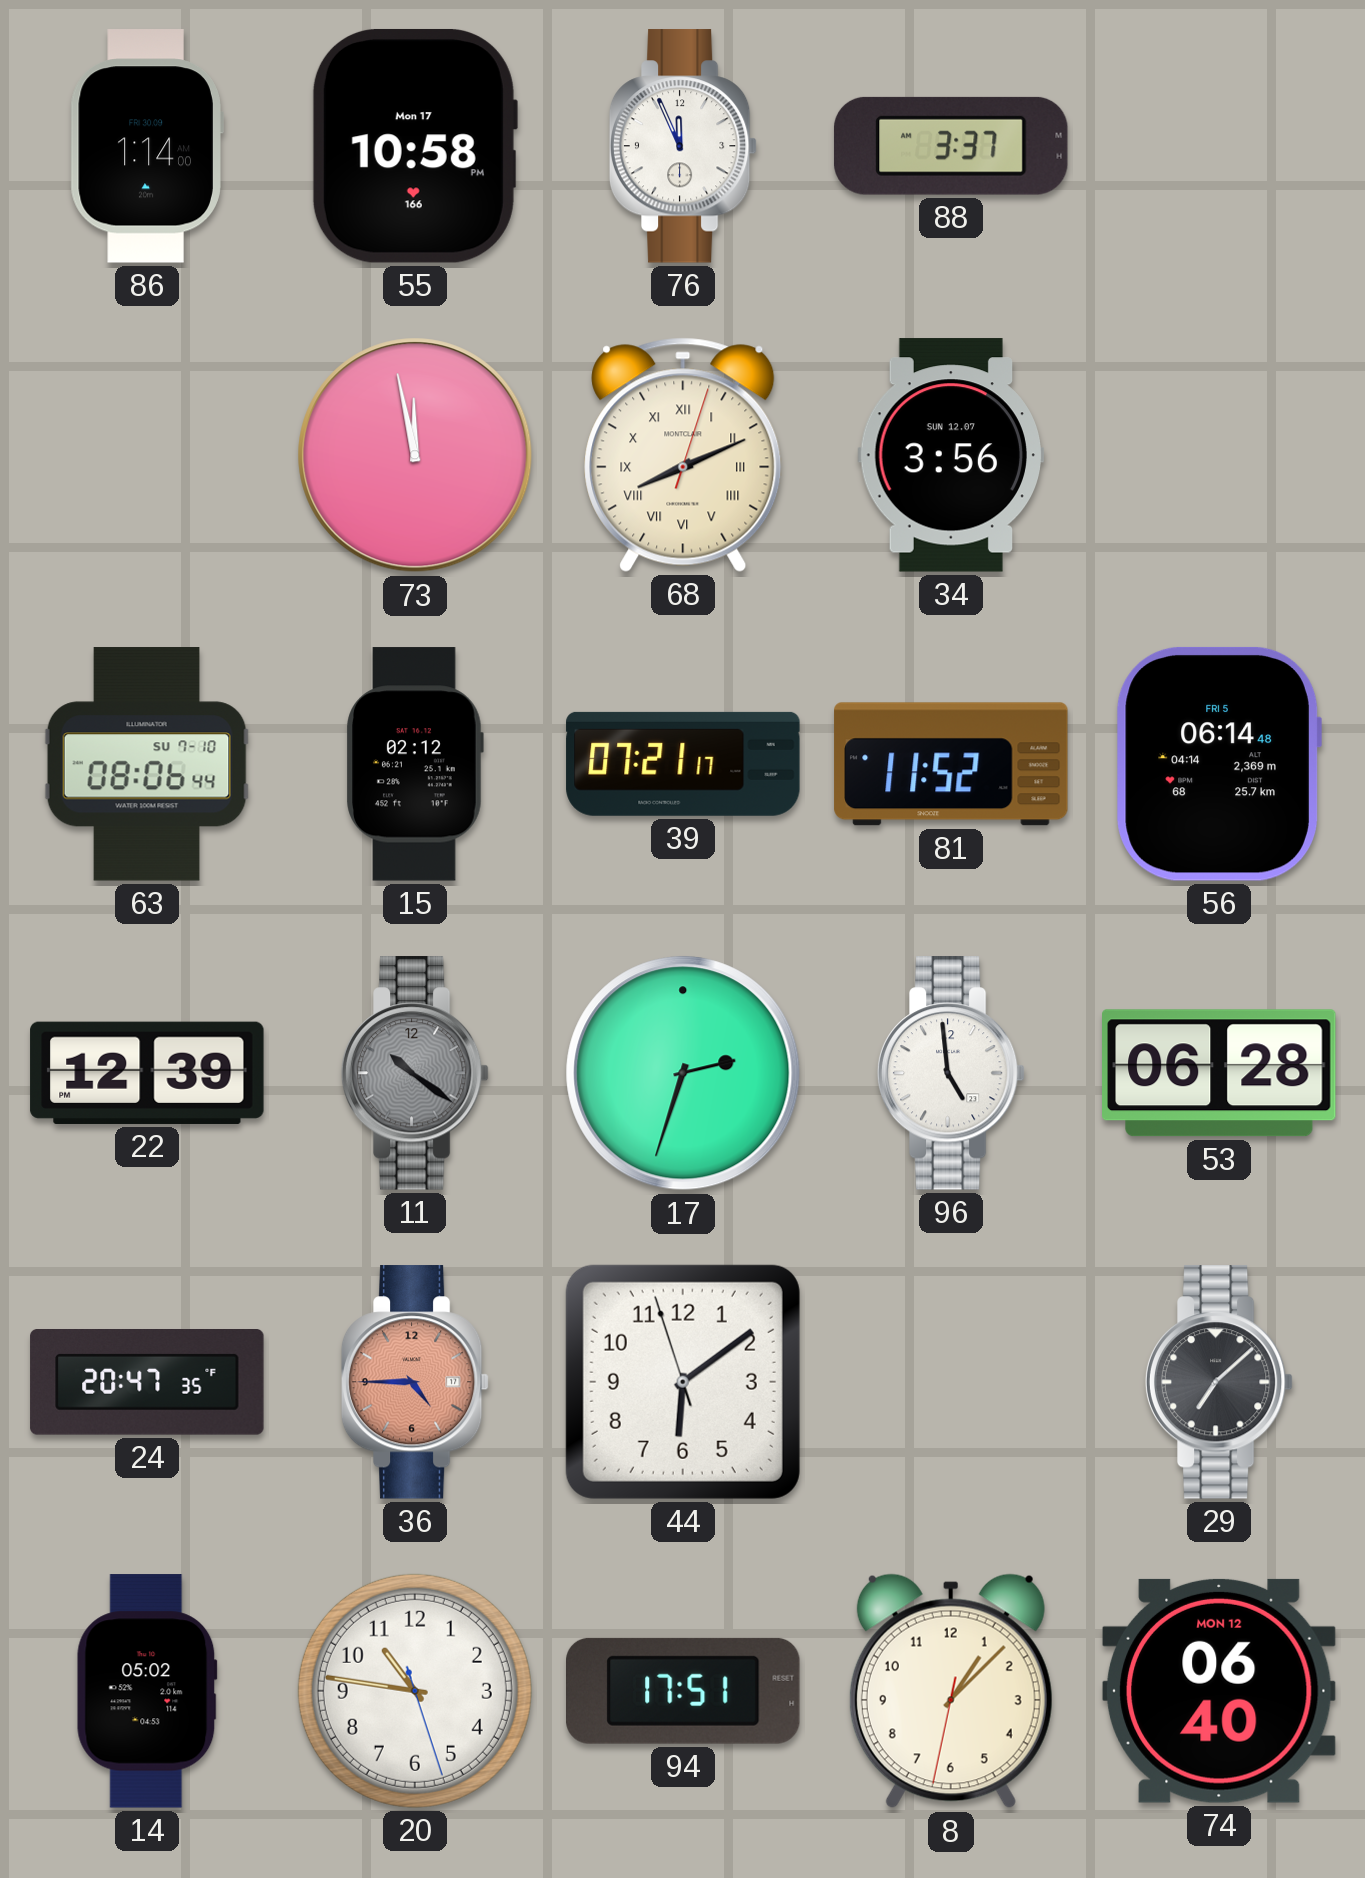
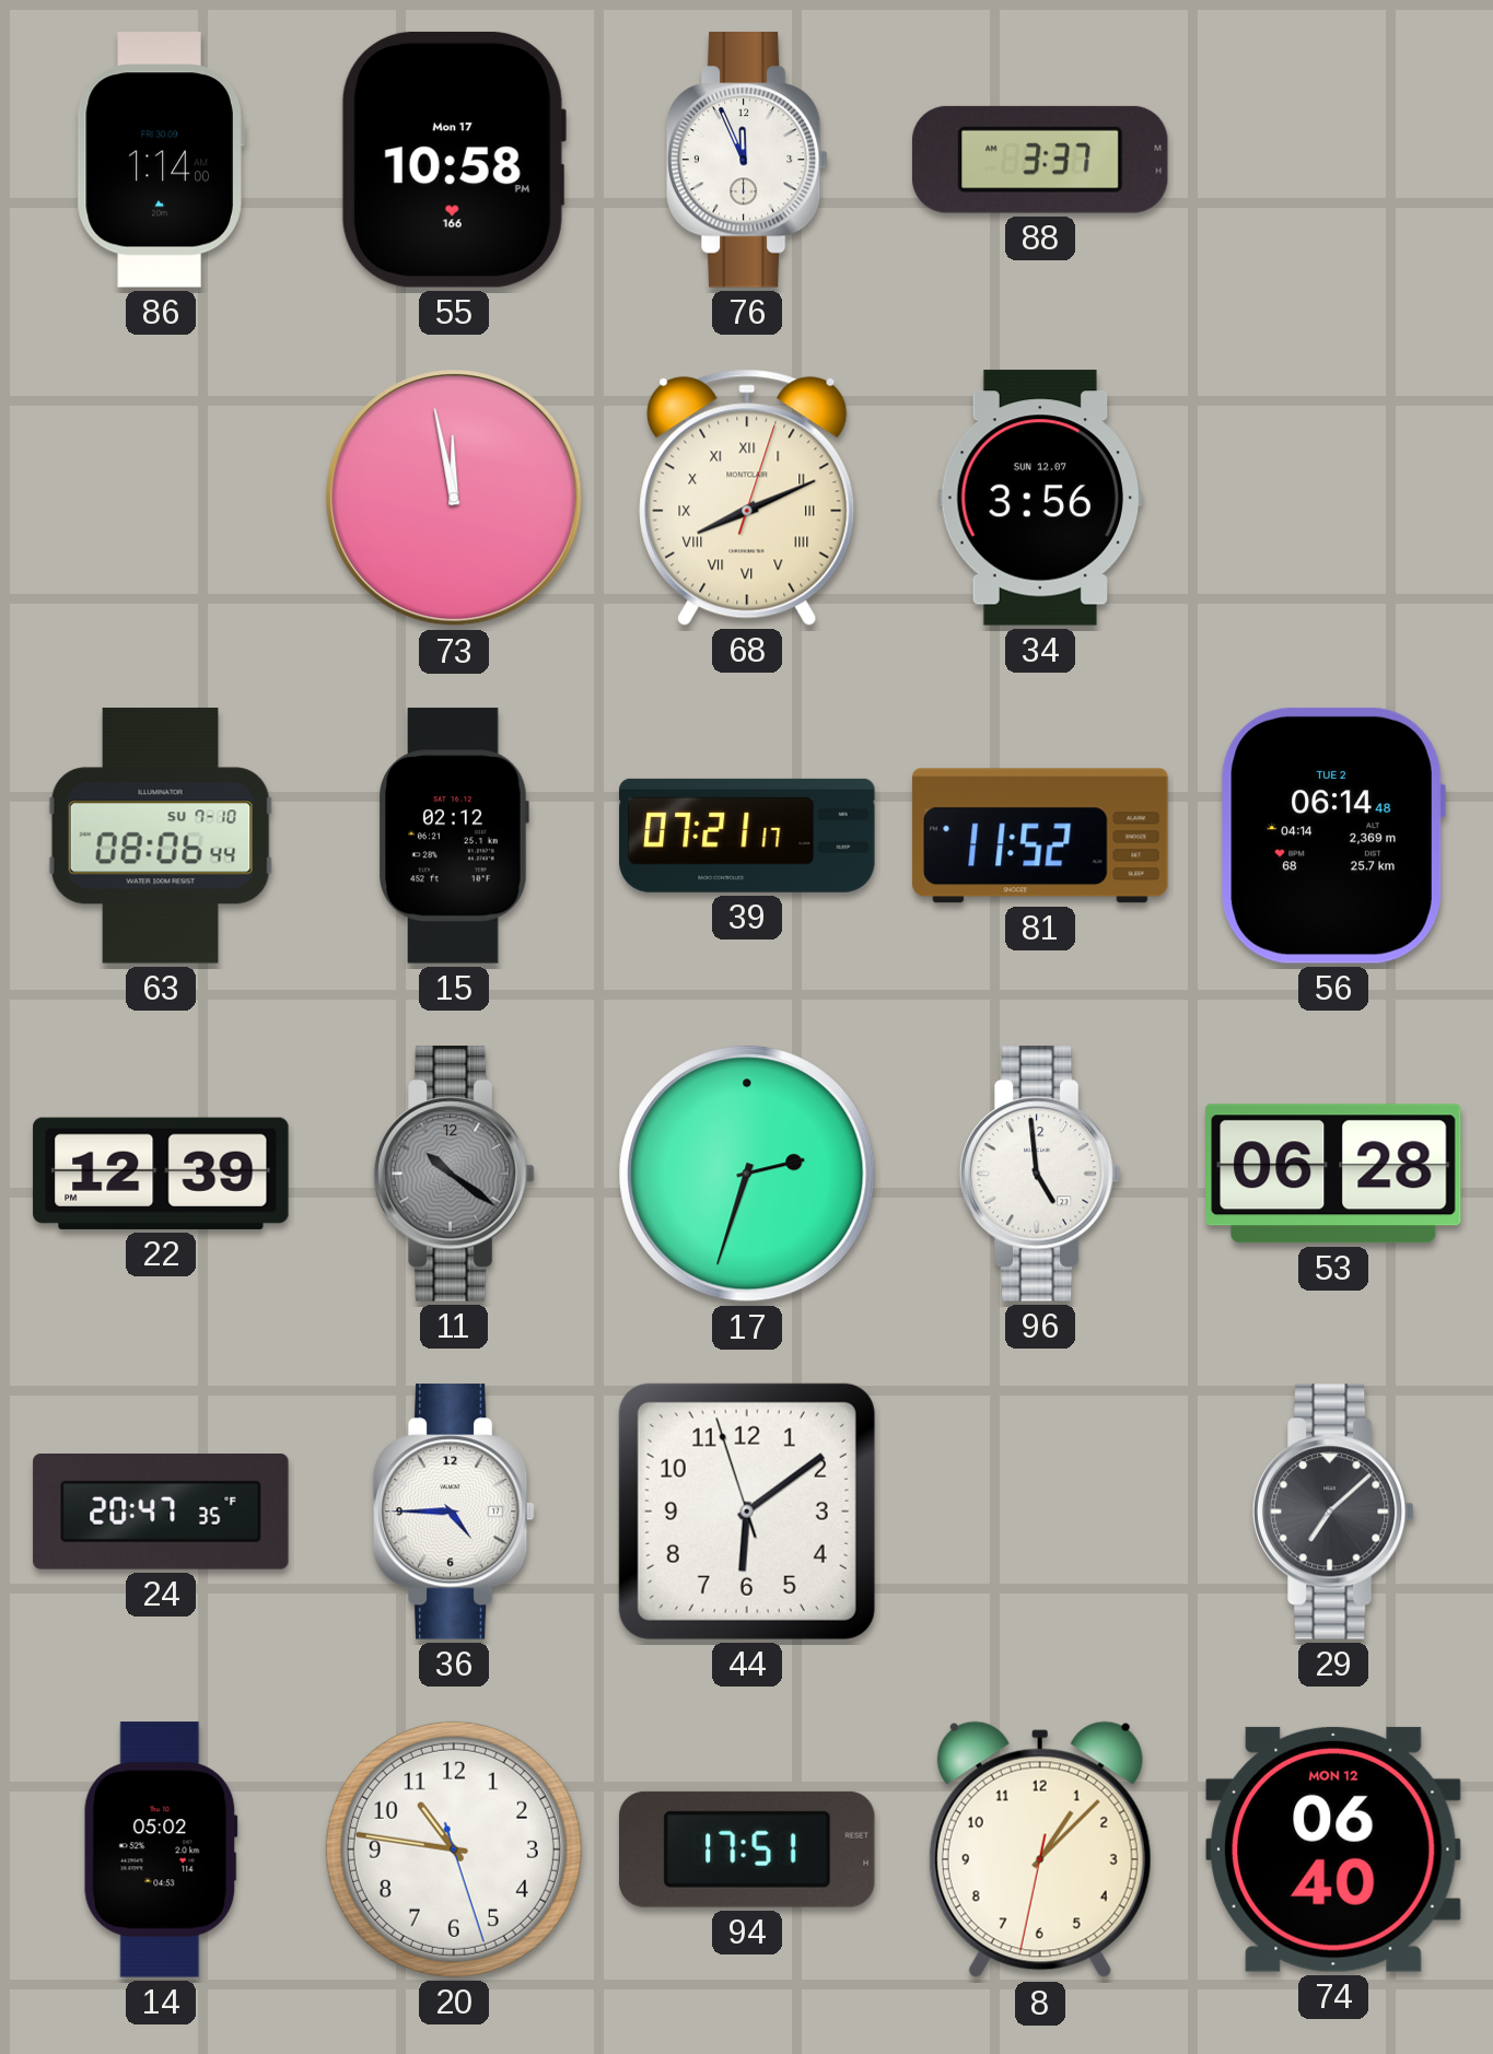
56 date: FRI 5 -> TUE 2 (1333, 836)
36 dial: salmon -> white (454, 1512)
